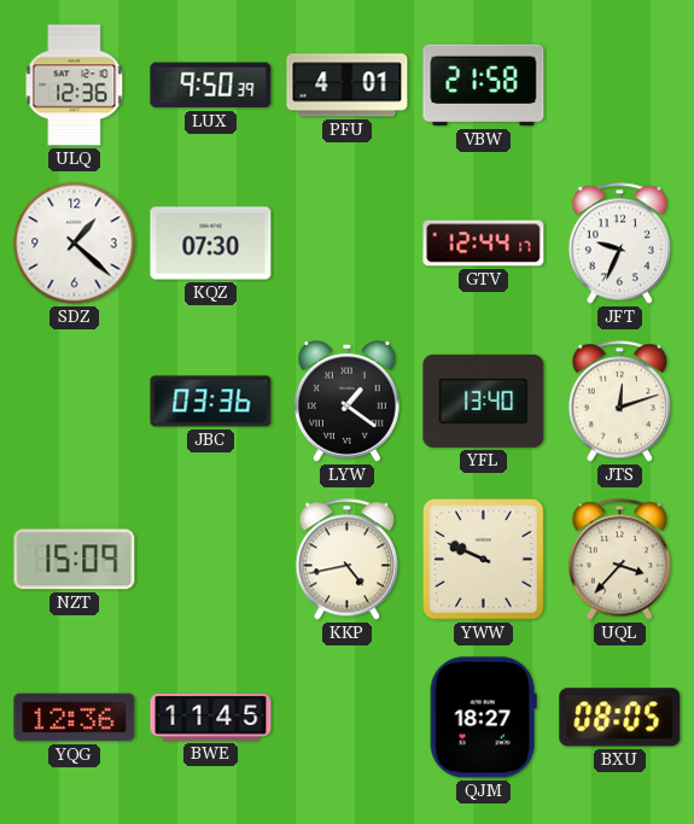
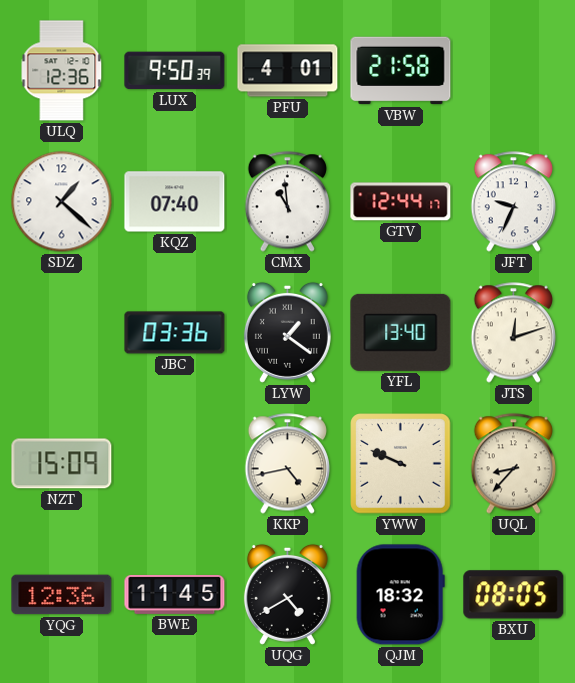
KQZ: 07:30 -> 07:40 (175, 202)
CMX: none -> 10:59 (287, 202)
UQL: 3:37 -> 8:37 (513, 464)
UQG: none -> 4:40 (287, 594)
QJM: 18:27 -> 18:32 (400, 595)
